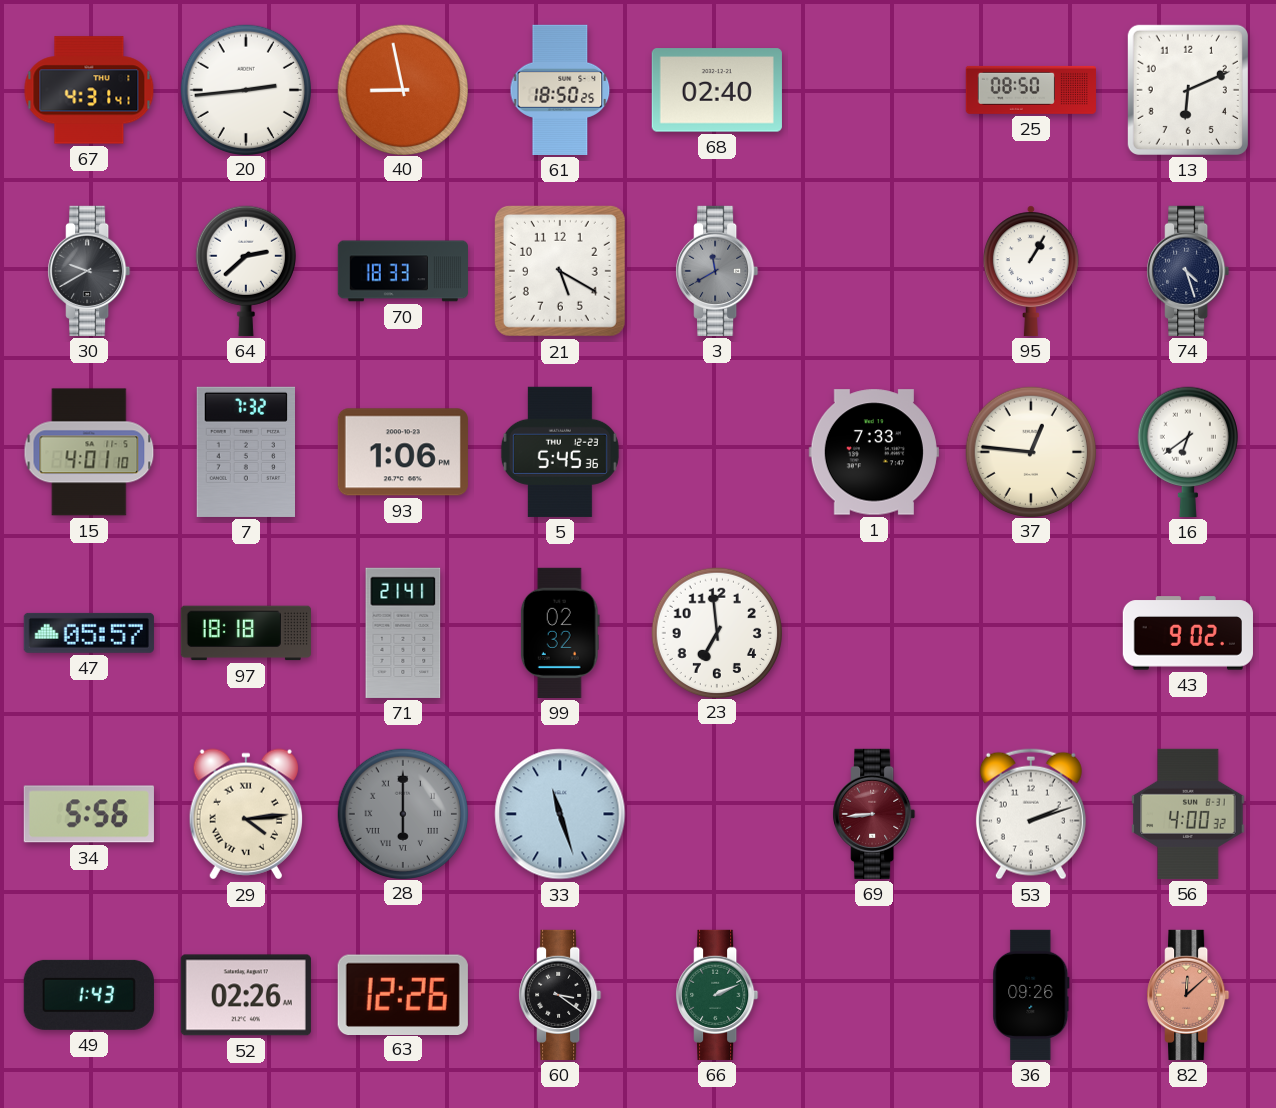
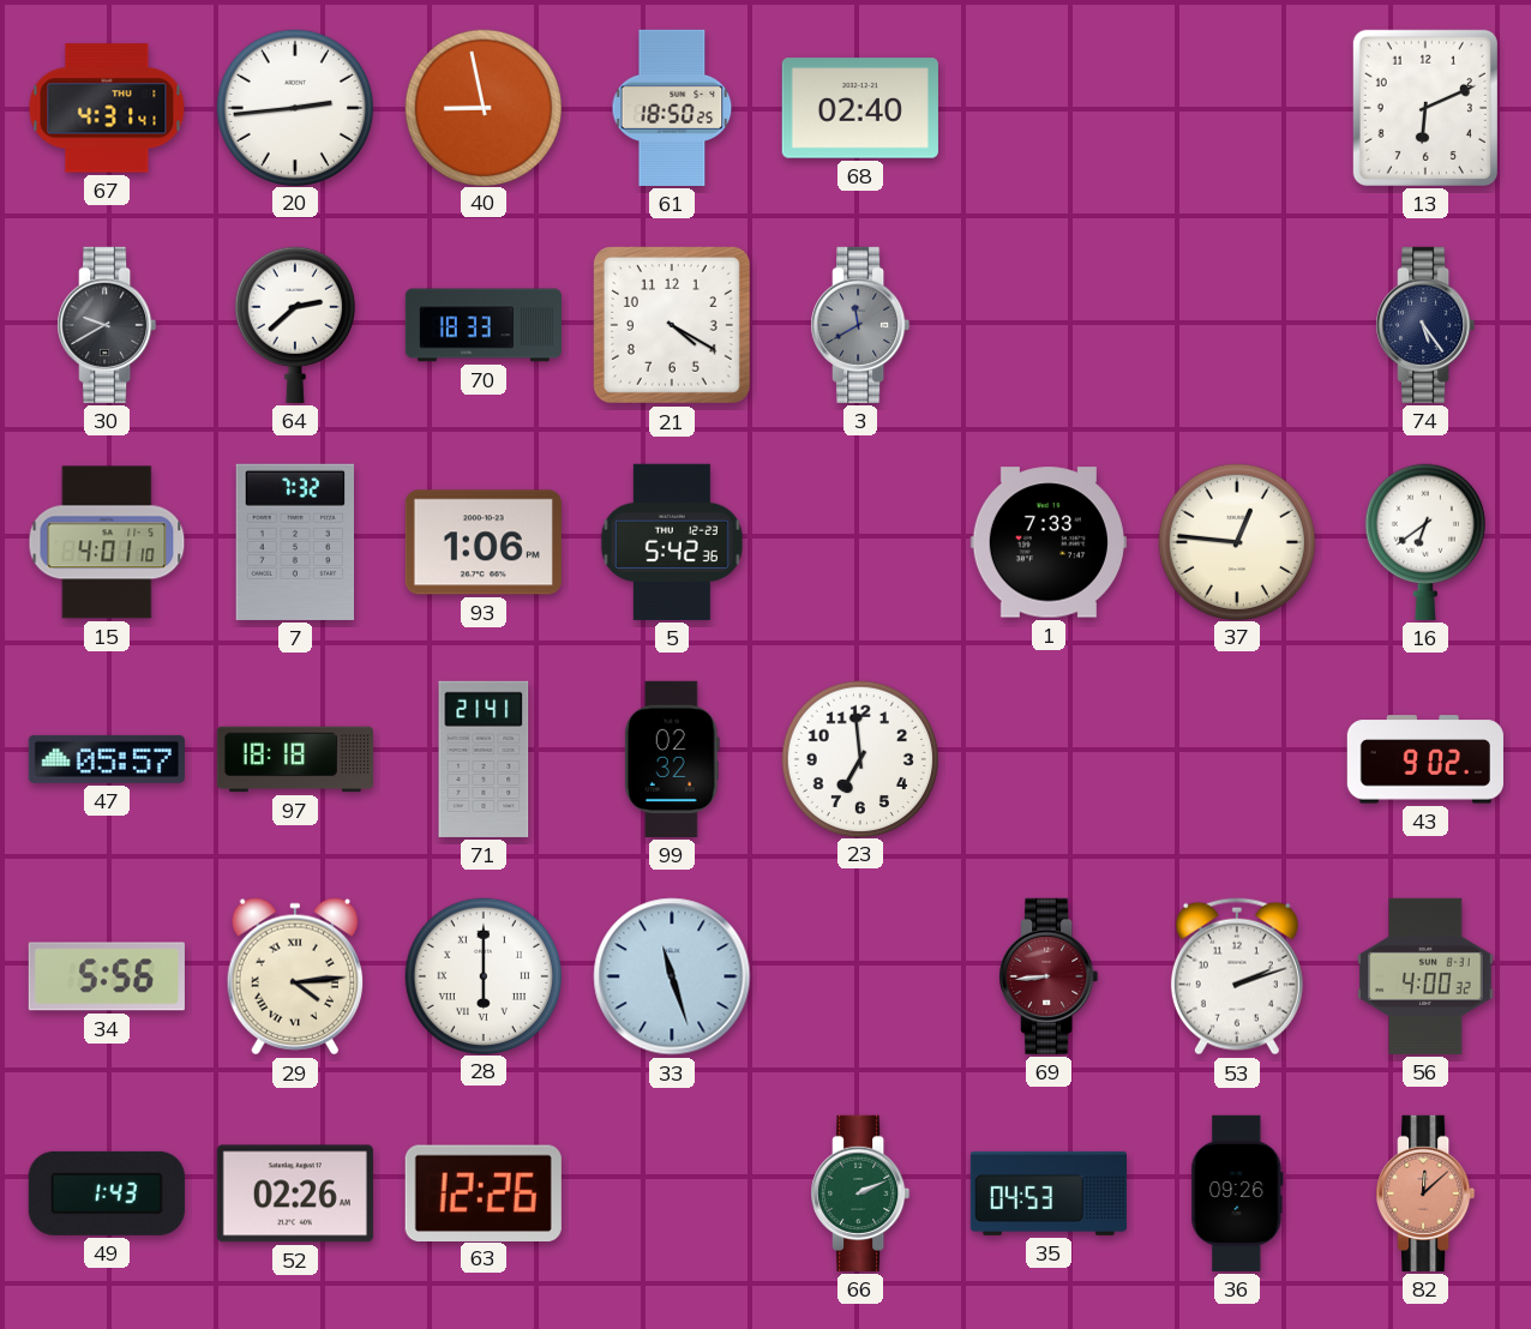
25: 08:50 -> none (1031, 90)
21: 5:20 -> 4:20 (672, 325)
95: 1:05 -> none (1031, 271)
74: 4:27 -> 5:24 (1425, 325)
5: 5:45 -> 5:42 (672, 542)
28 dial: grey -> white (482, 975)
60: 3:21 -> none (560, 995)
35: none -> 04:53 (1047, 1193)
